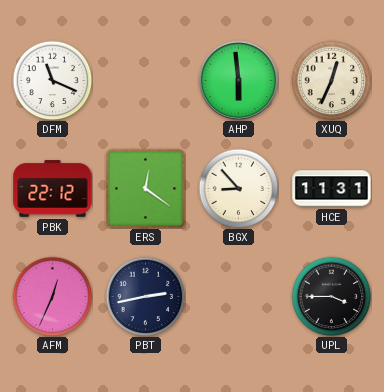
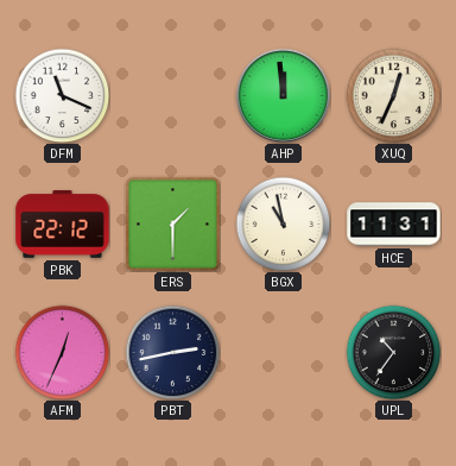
AHP: 5:59 -> 11:59 (283, 95)
ERS: 12:21 -> 1:30 (172, 223)
BGX: 8:53 -> 10:58 (283, 223)
UPL: 3:45 -> 10:36 (393, 352)
